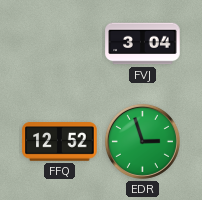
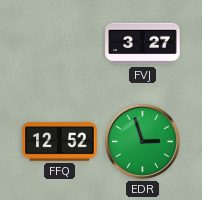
FVJ: 3:04 -> 3:27 (143, 44)
